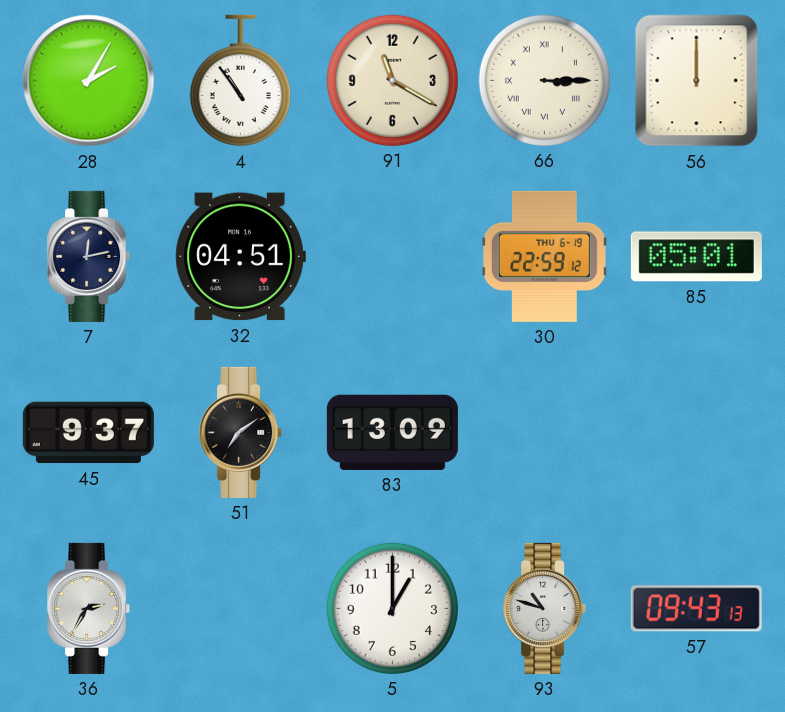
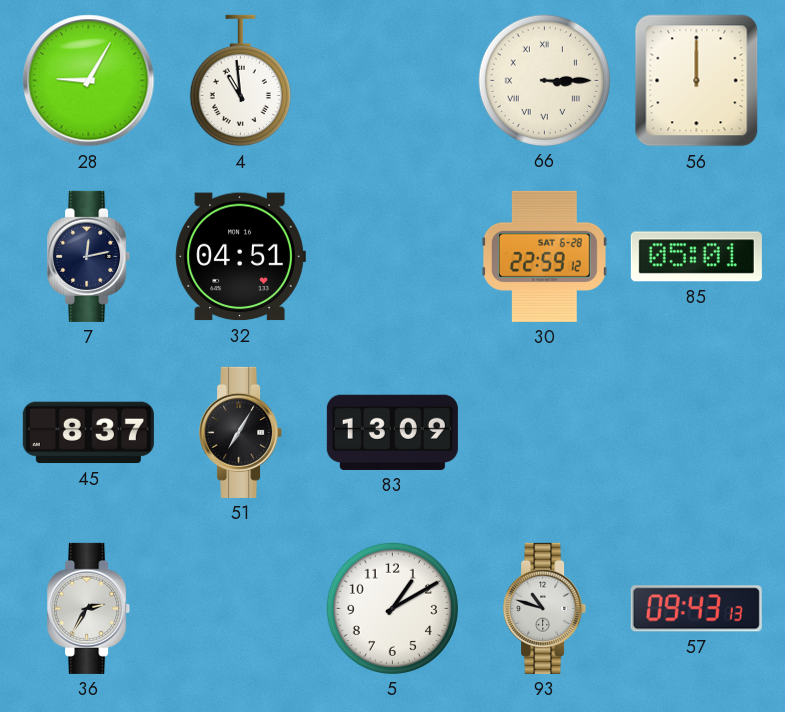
28: 2:05 -> 9:05 (89, 81)
4: 10:54 -> 10:59 (240, 81)
91: 11:20 -> none (392, 80)
30 date: THU 6-19 -> SAT 6-28 (544, 256)
45: 9:37 -> 8:37 (88, 433)
51: 7:09 -> 7:05 (241, 432)
5: 1:00 -> 1:10 (392, 608)
